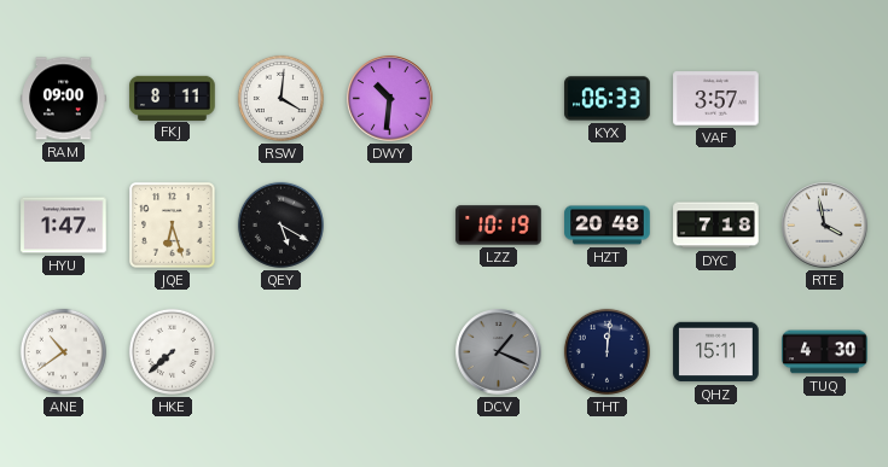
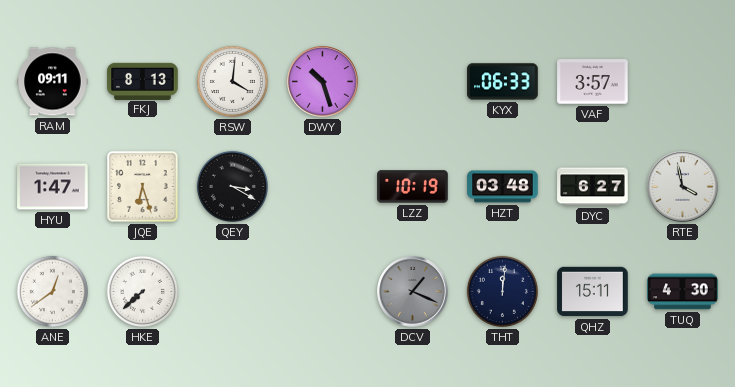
RAM: 09:00 -> 09:11 (53, 82)
FKJ: 8:11 -> 8:13 (143, 81)
DWY: 10:31 -> 10:27 (323, 82)
QEY: 5:20 -> 3:20 (232, 186)
HZT: 20:48 -> 03:48 (503, 187)
DYC: 7:18 -> 6:27 (593, 187)
ANE: 10:39 -> 12:39 (52, 291)
